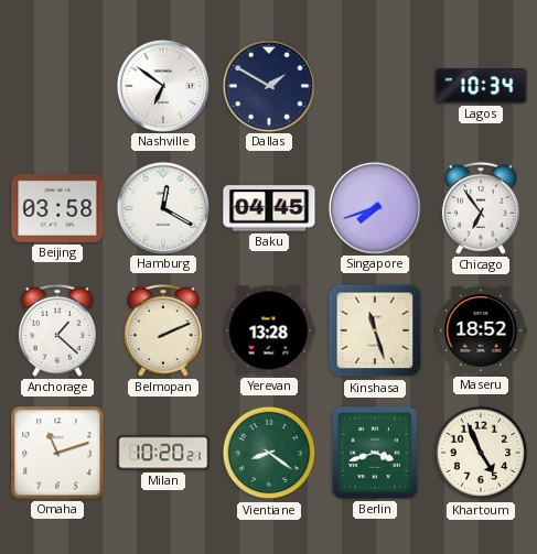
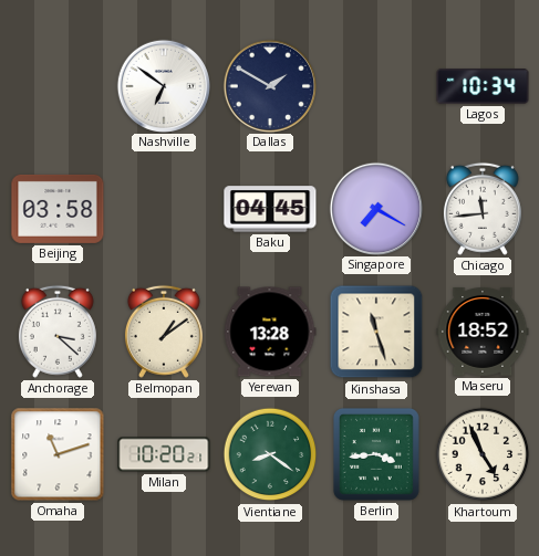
Hamburg: 12:20 -> none (162, 207)
Singapore: 7:42 -> 7:20 (375, 208)
Chicago: 6:54 -> 11:44 (483, 209)
Anchorage: 1:22 -> 3:22 (58, 332)
Belmopan: 2:11 -> 1:09 (164, 332)
Berlin: 3:42 -> 3:44 (376, 454)
